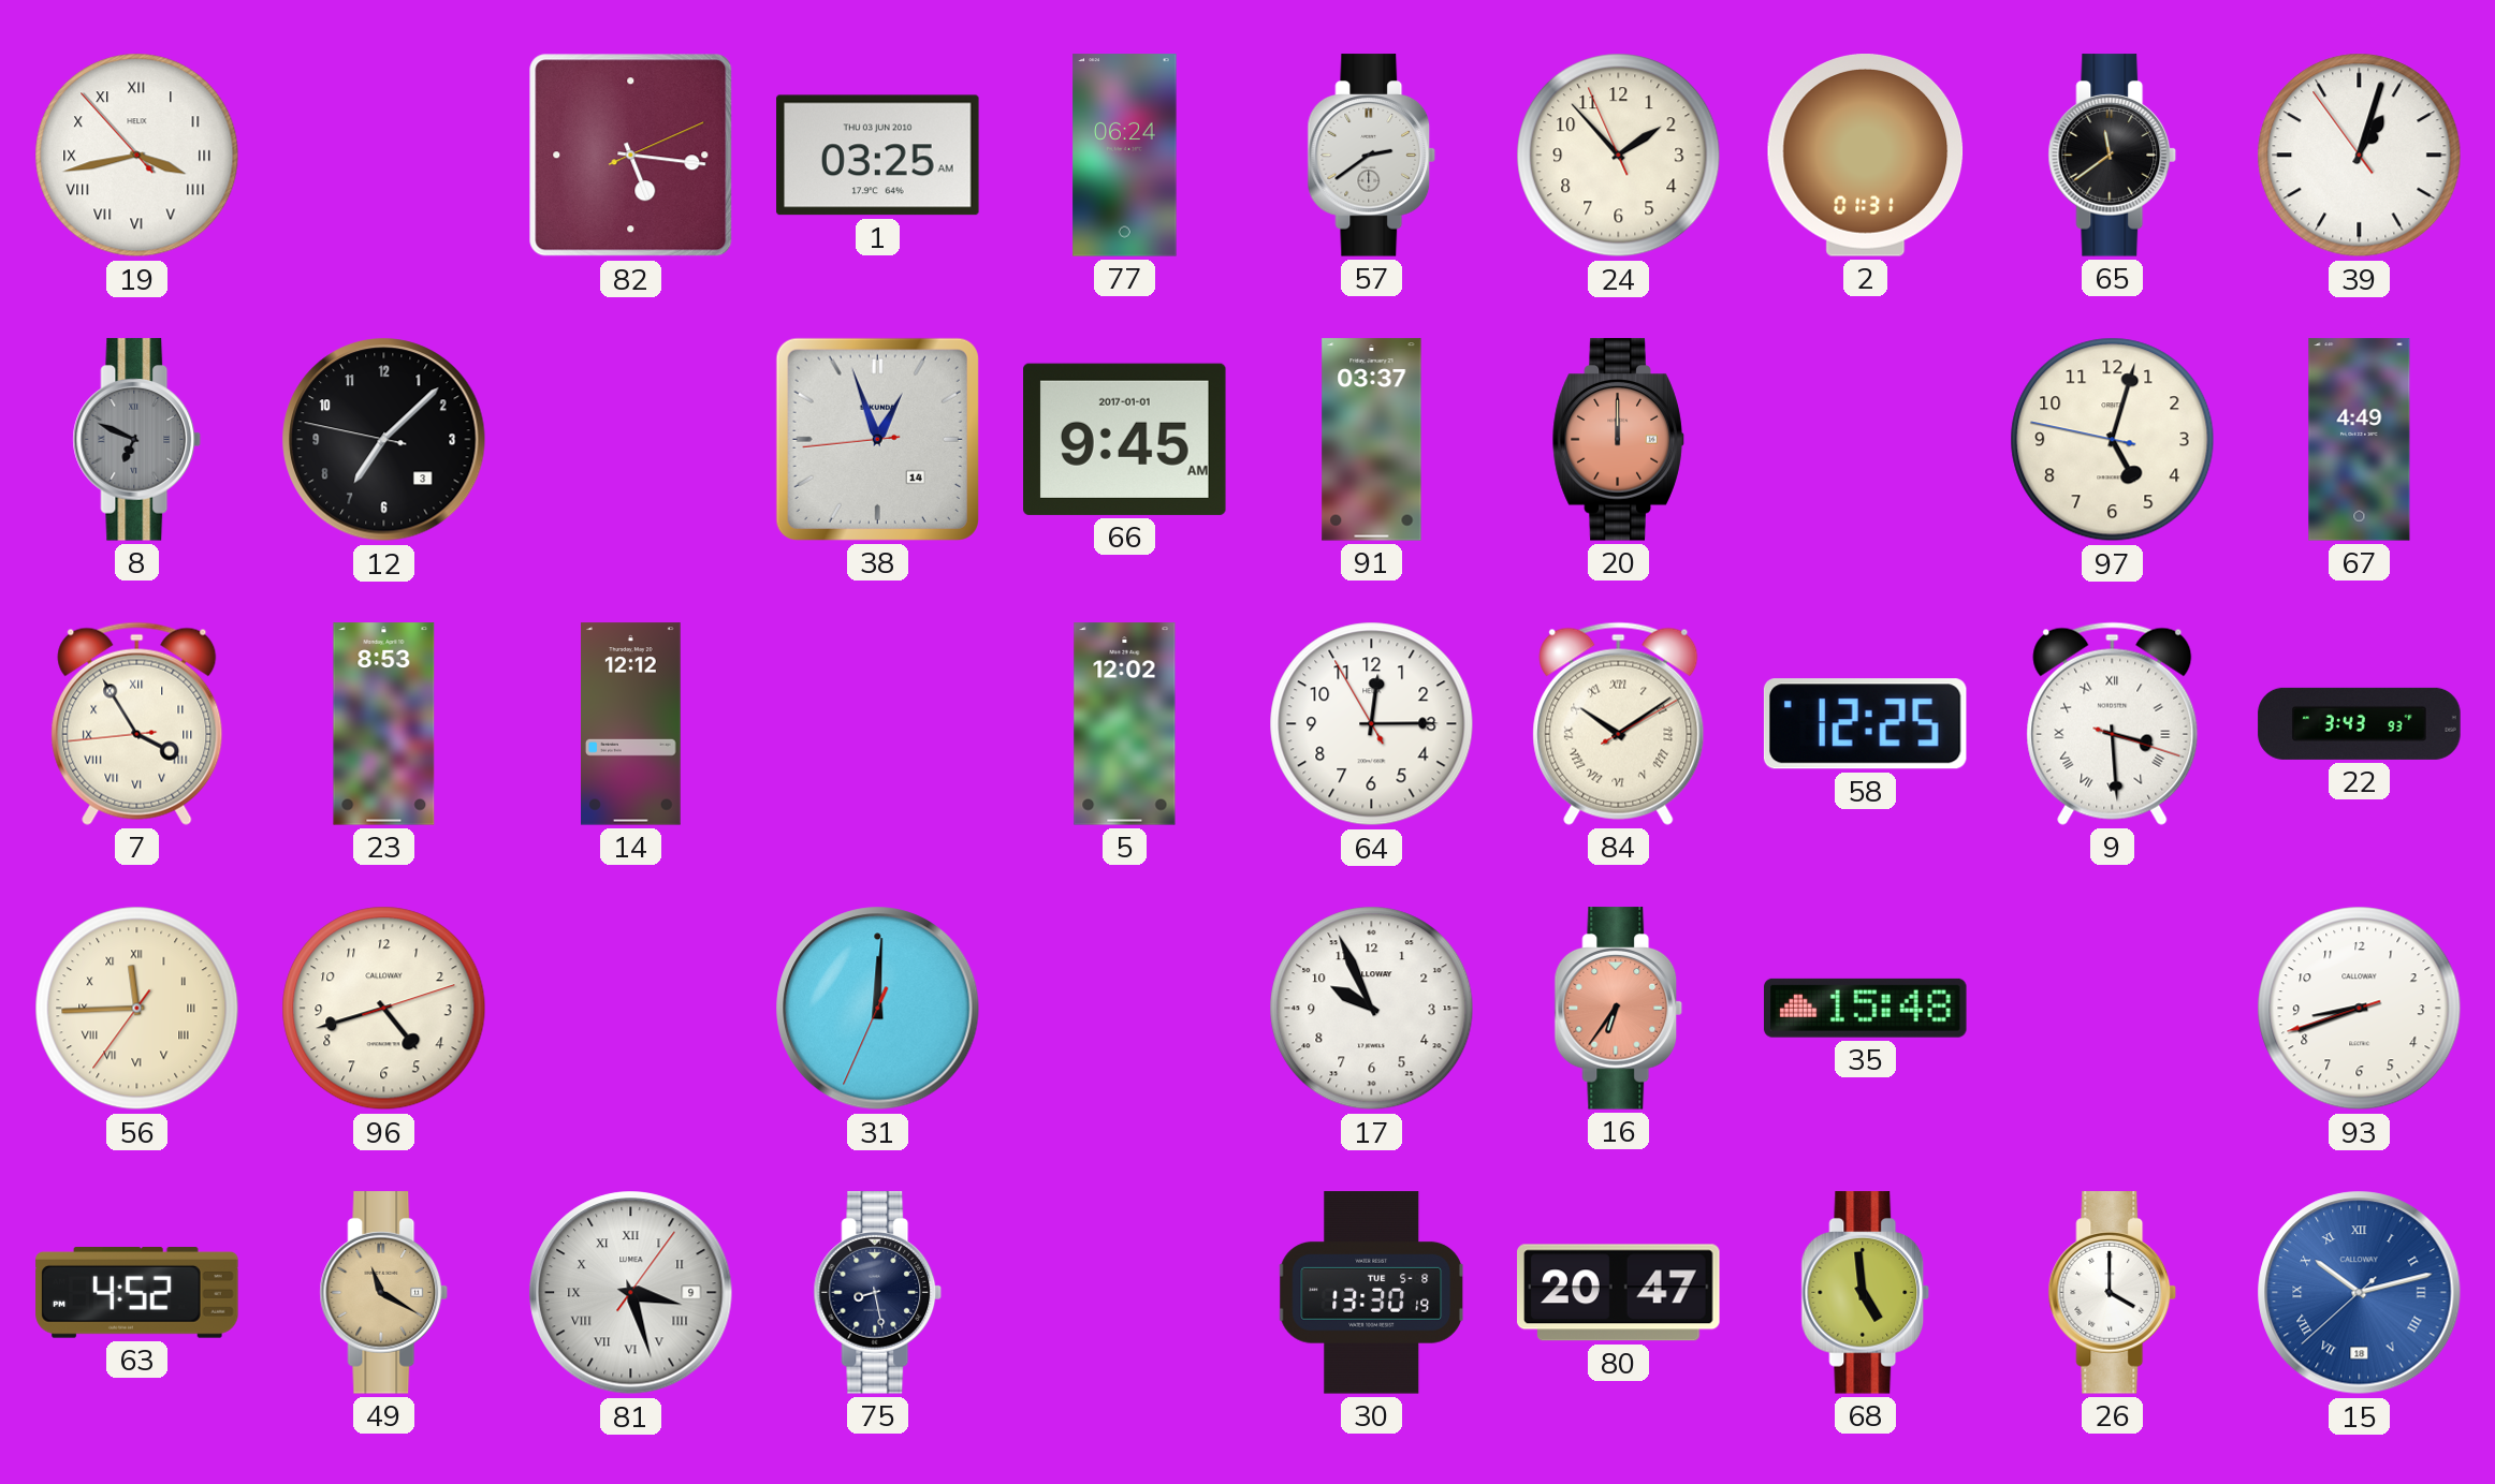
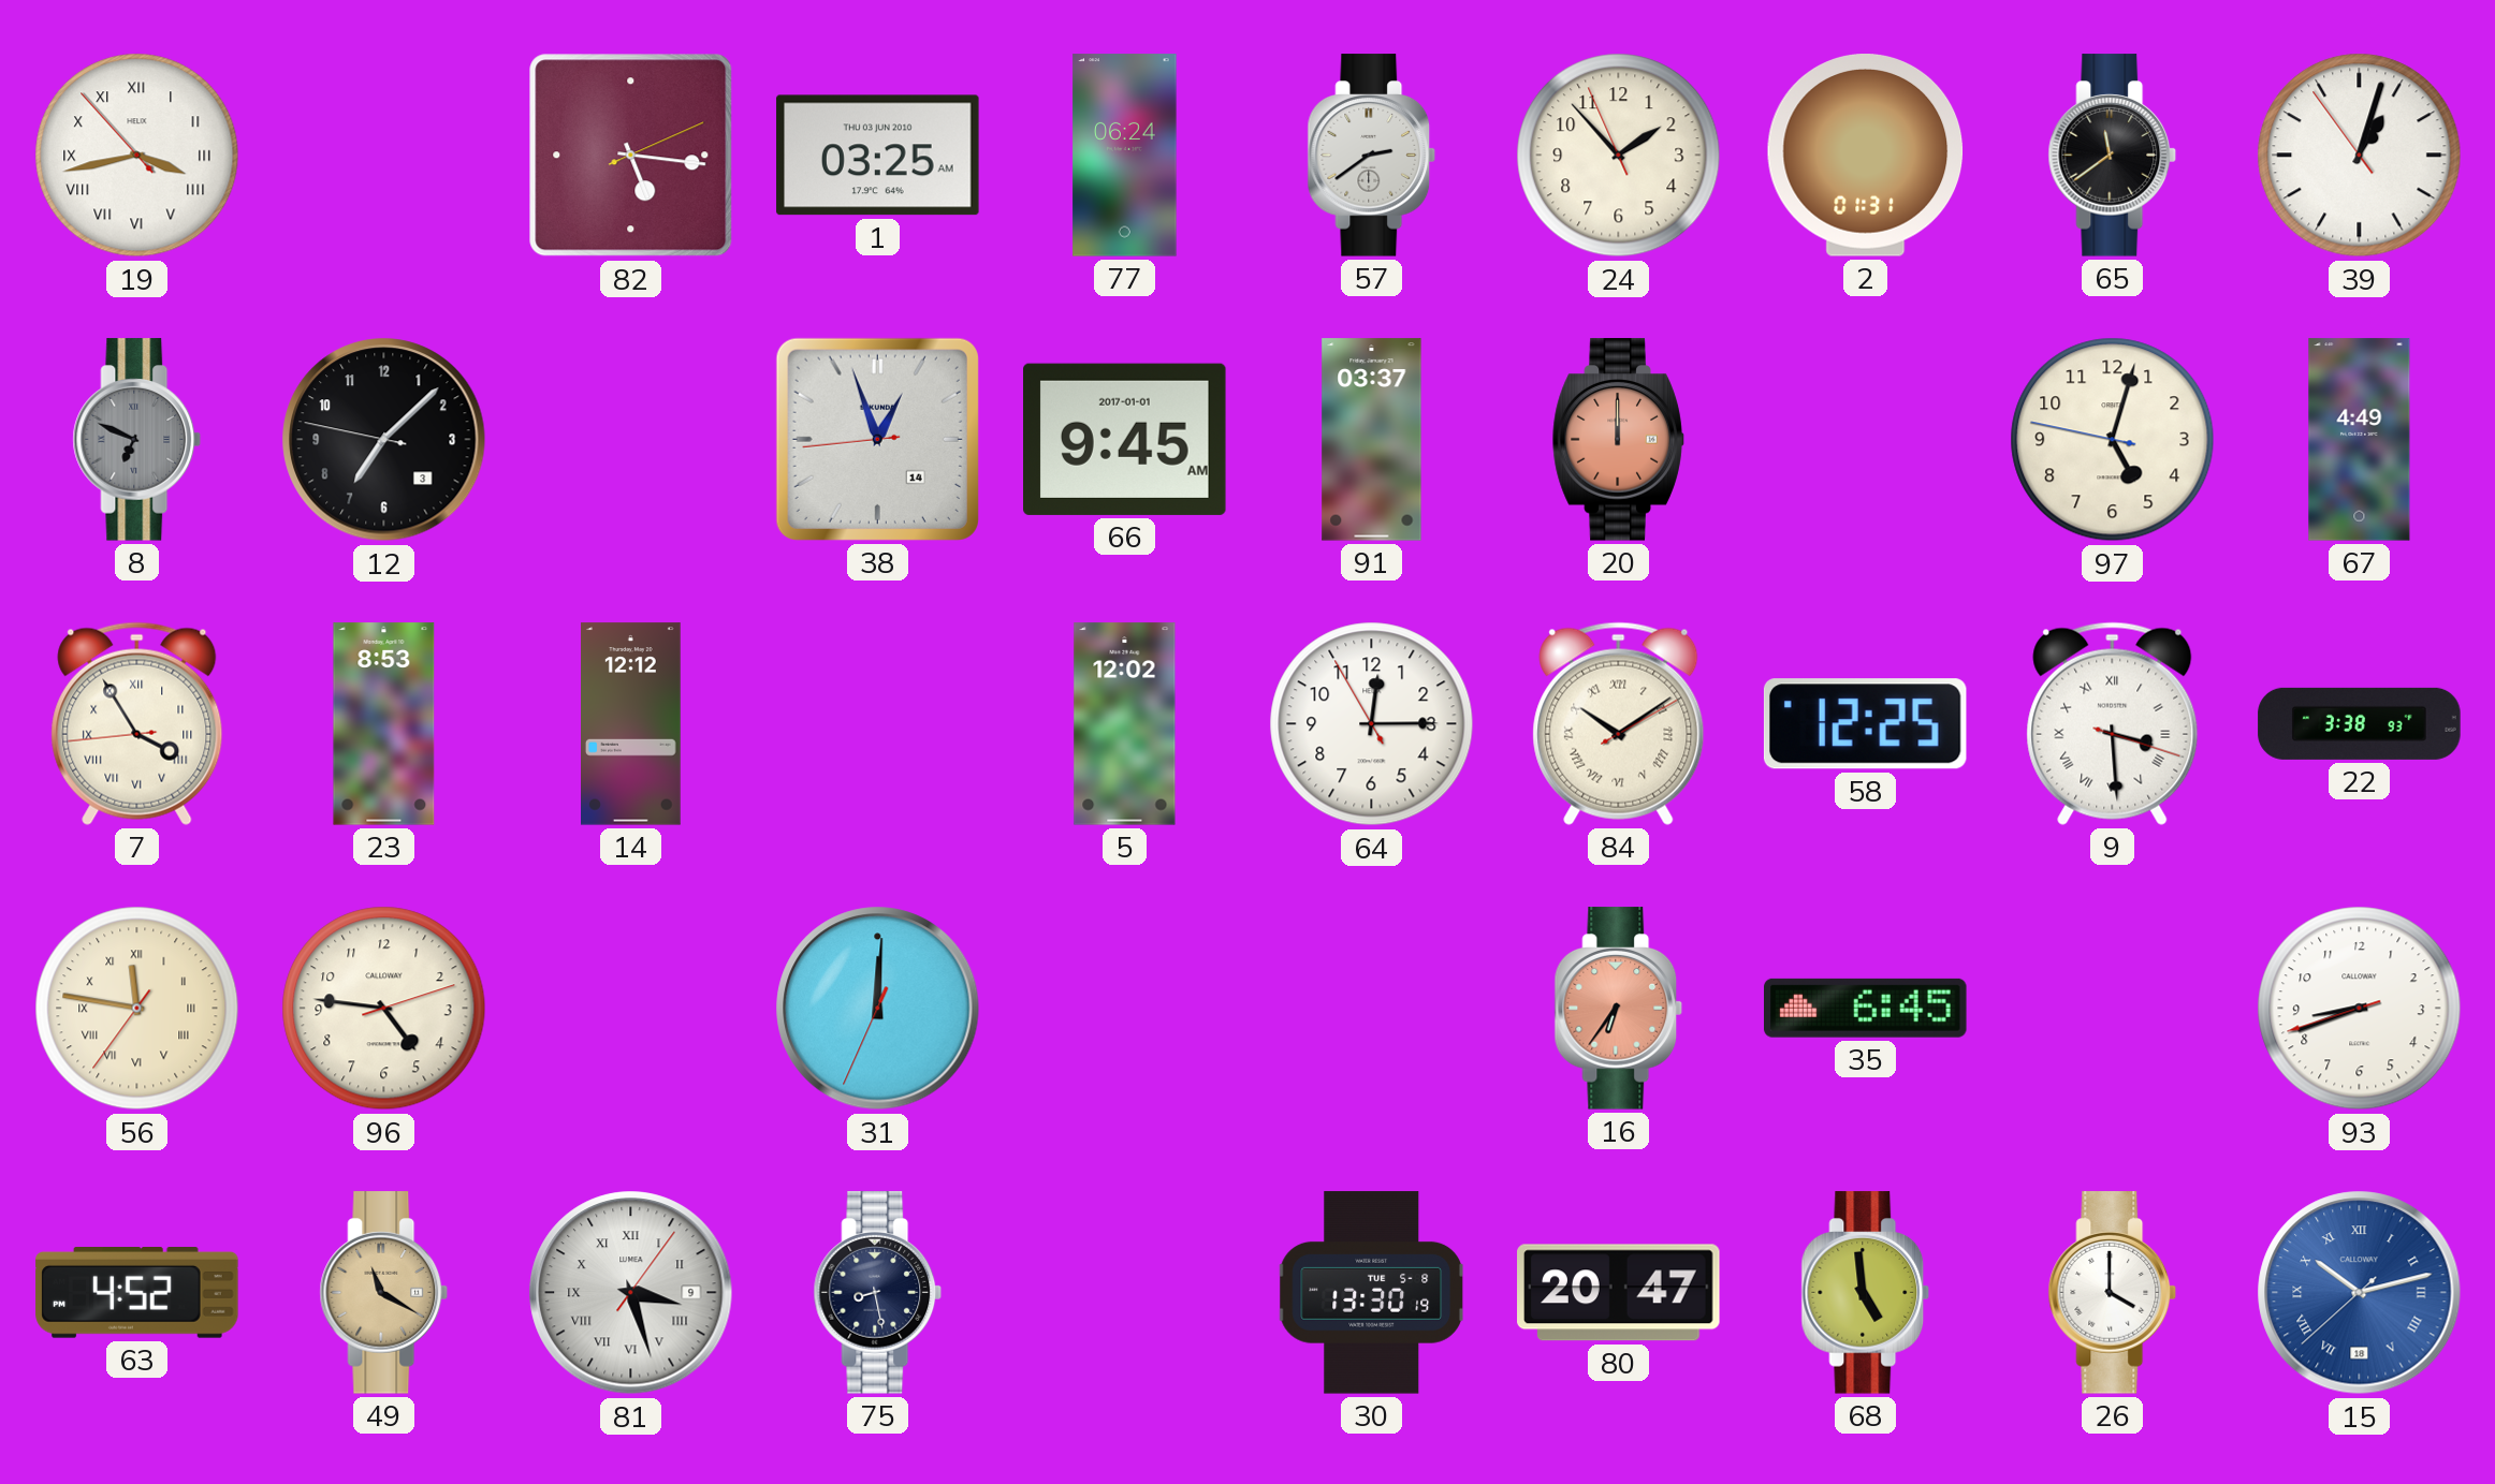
22: 3:43 -> 3:38 (2360, 723)
56: 11:44 -> 11:46 (137, 1009)
96: 4:42 -> 4:46 (384, 1009)
17: 9:56 -> none (1372, 1009)
35: 15:48 -> 6:45 (1866, 1008)
